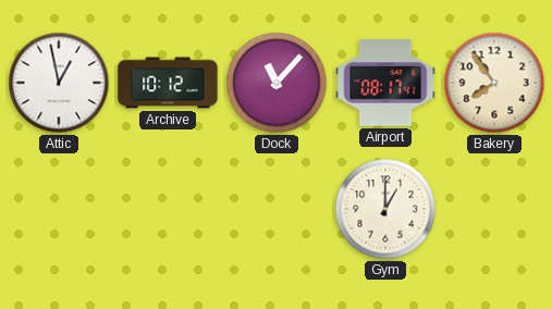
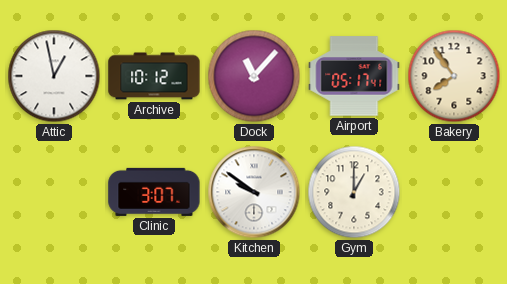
Airport: 08:17 -> 05:17 (354, 76)
Clinic: none -> 3:07 (154, 192)
Kitchen: none -> 9:51 (254, 192)
